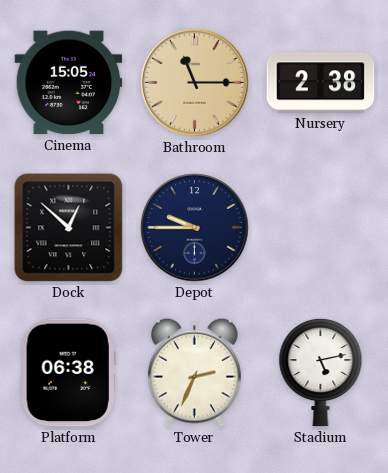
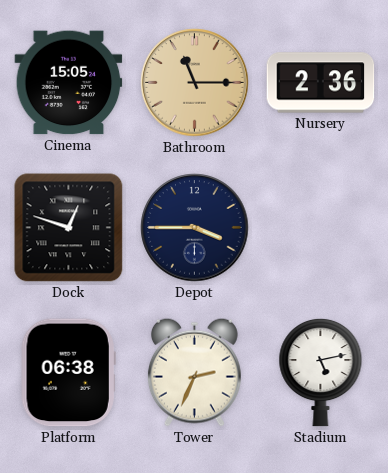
Nursery: 2:38 -> 2:36 (321, 83)
Dock: 12:52 -> 12:48 (69, 228)
Depot: 9:45 -> 3:45 (195, 228)
